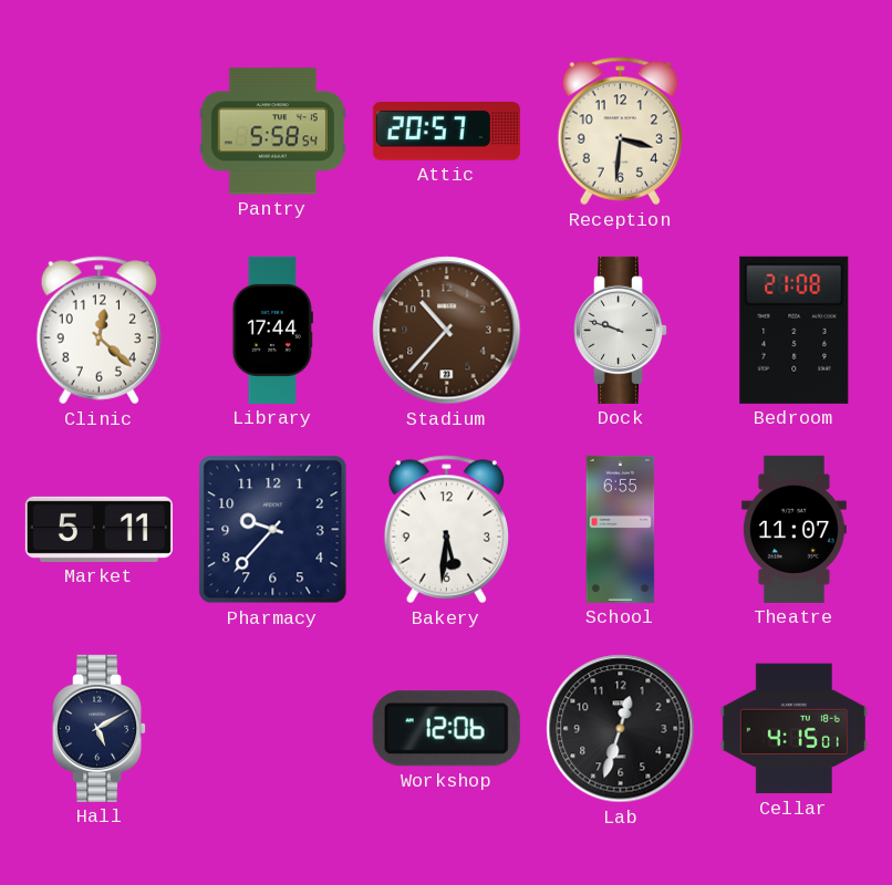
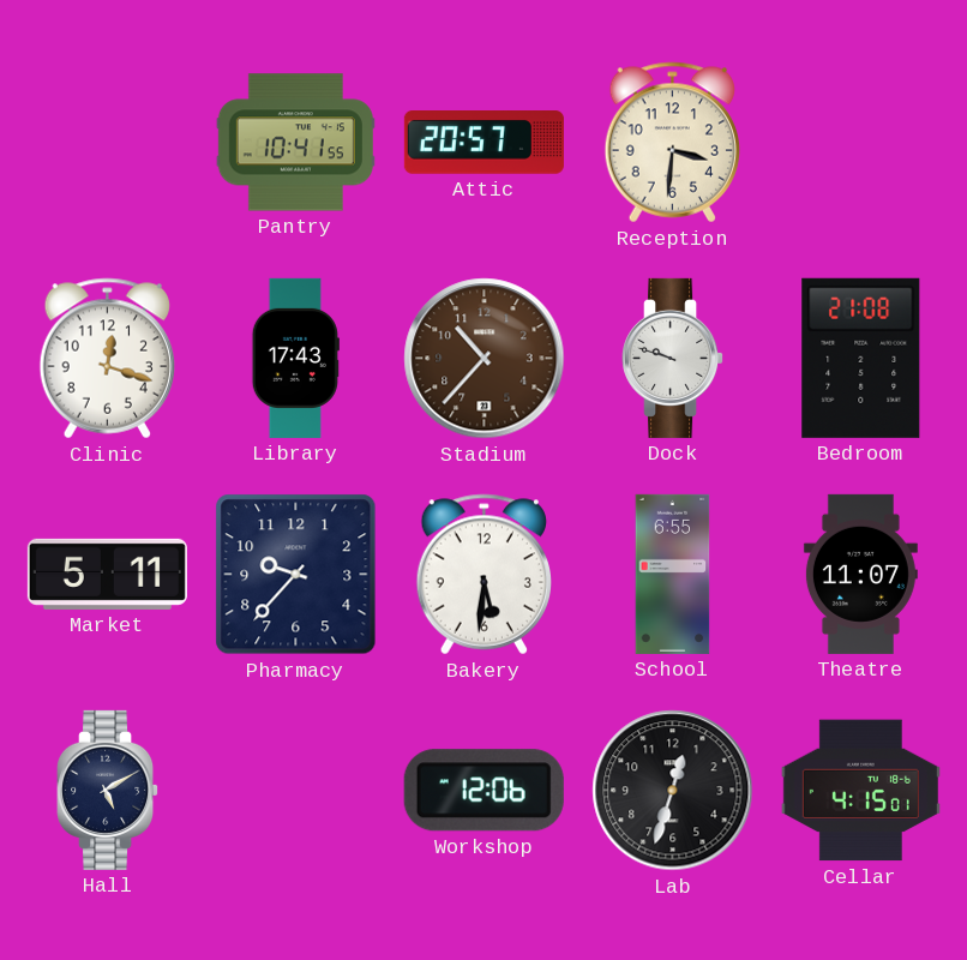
Pantry: 5:58 -> 10:41 (295, 143)
Clinic: 12:22 -> 12:18 (107, 359)
Library: 17:44 -> 17:43 (295, 358)
